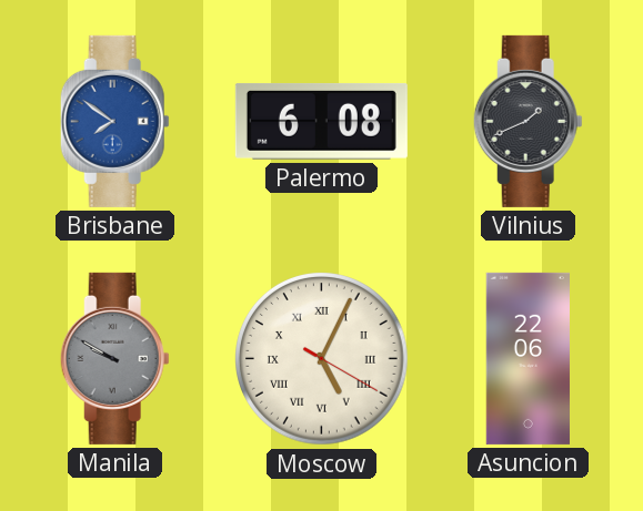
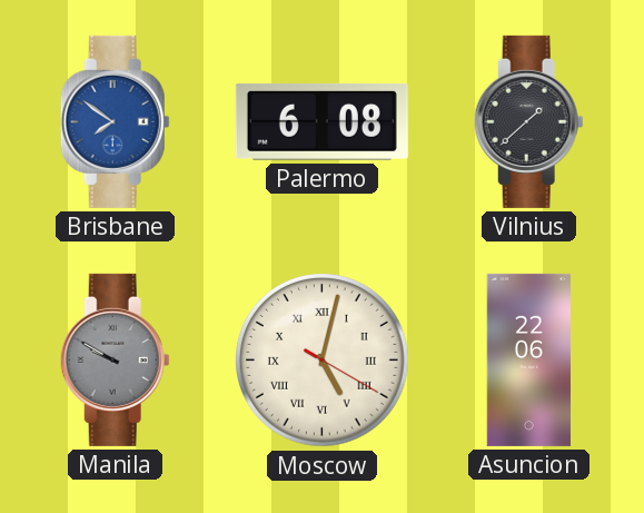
Vilnius: 1:41 -> 1:38 (528, 121)
Moscow: 5:04 -> 5:02 (323, 361)
